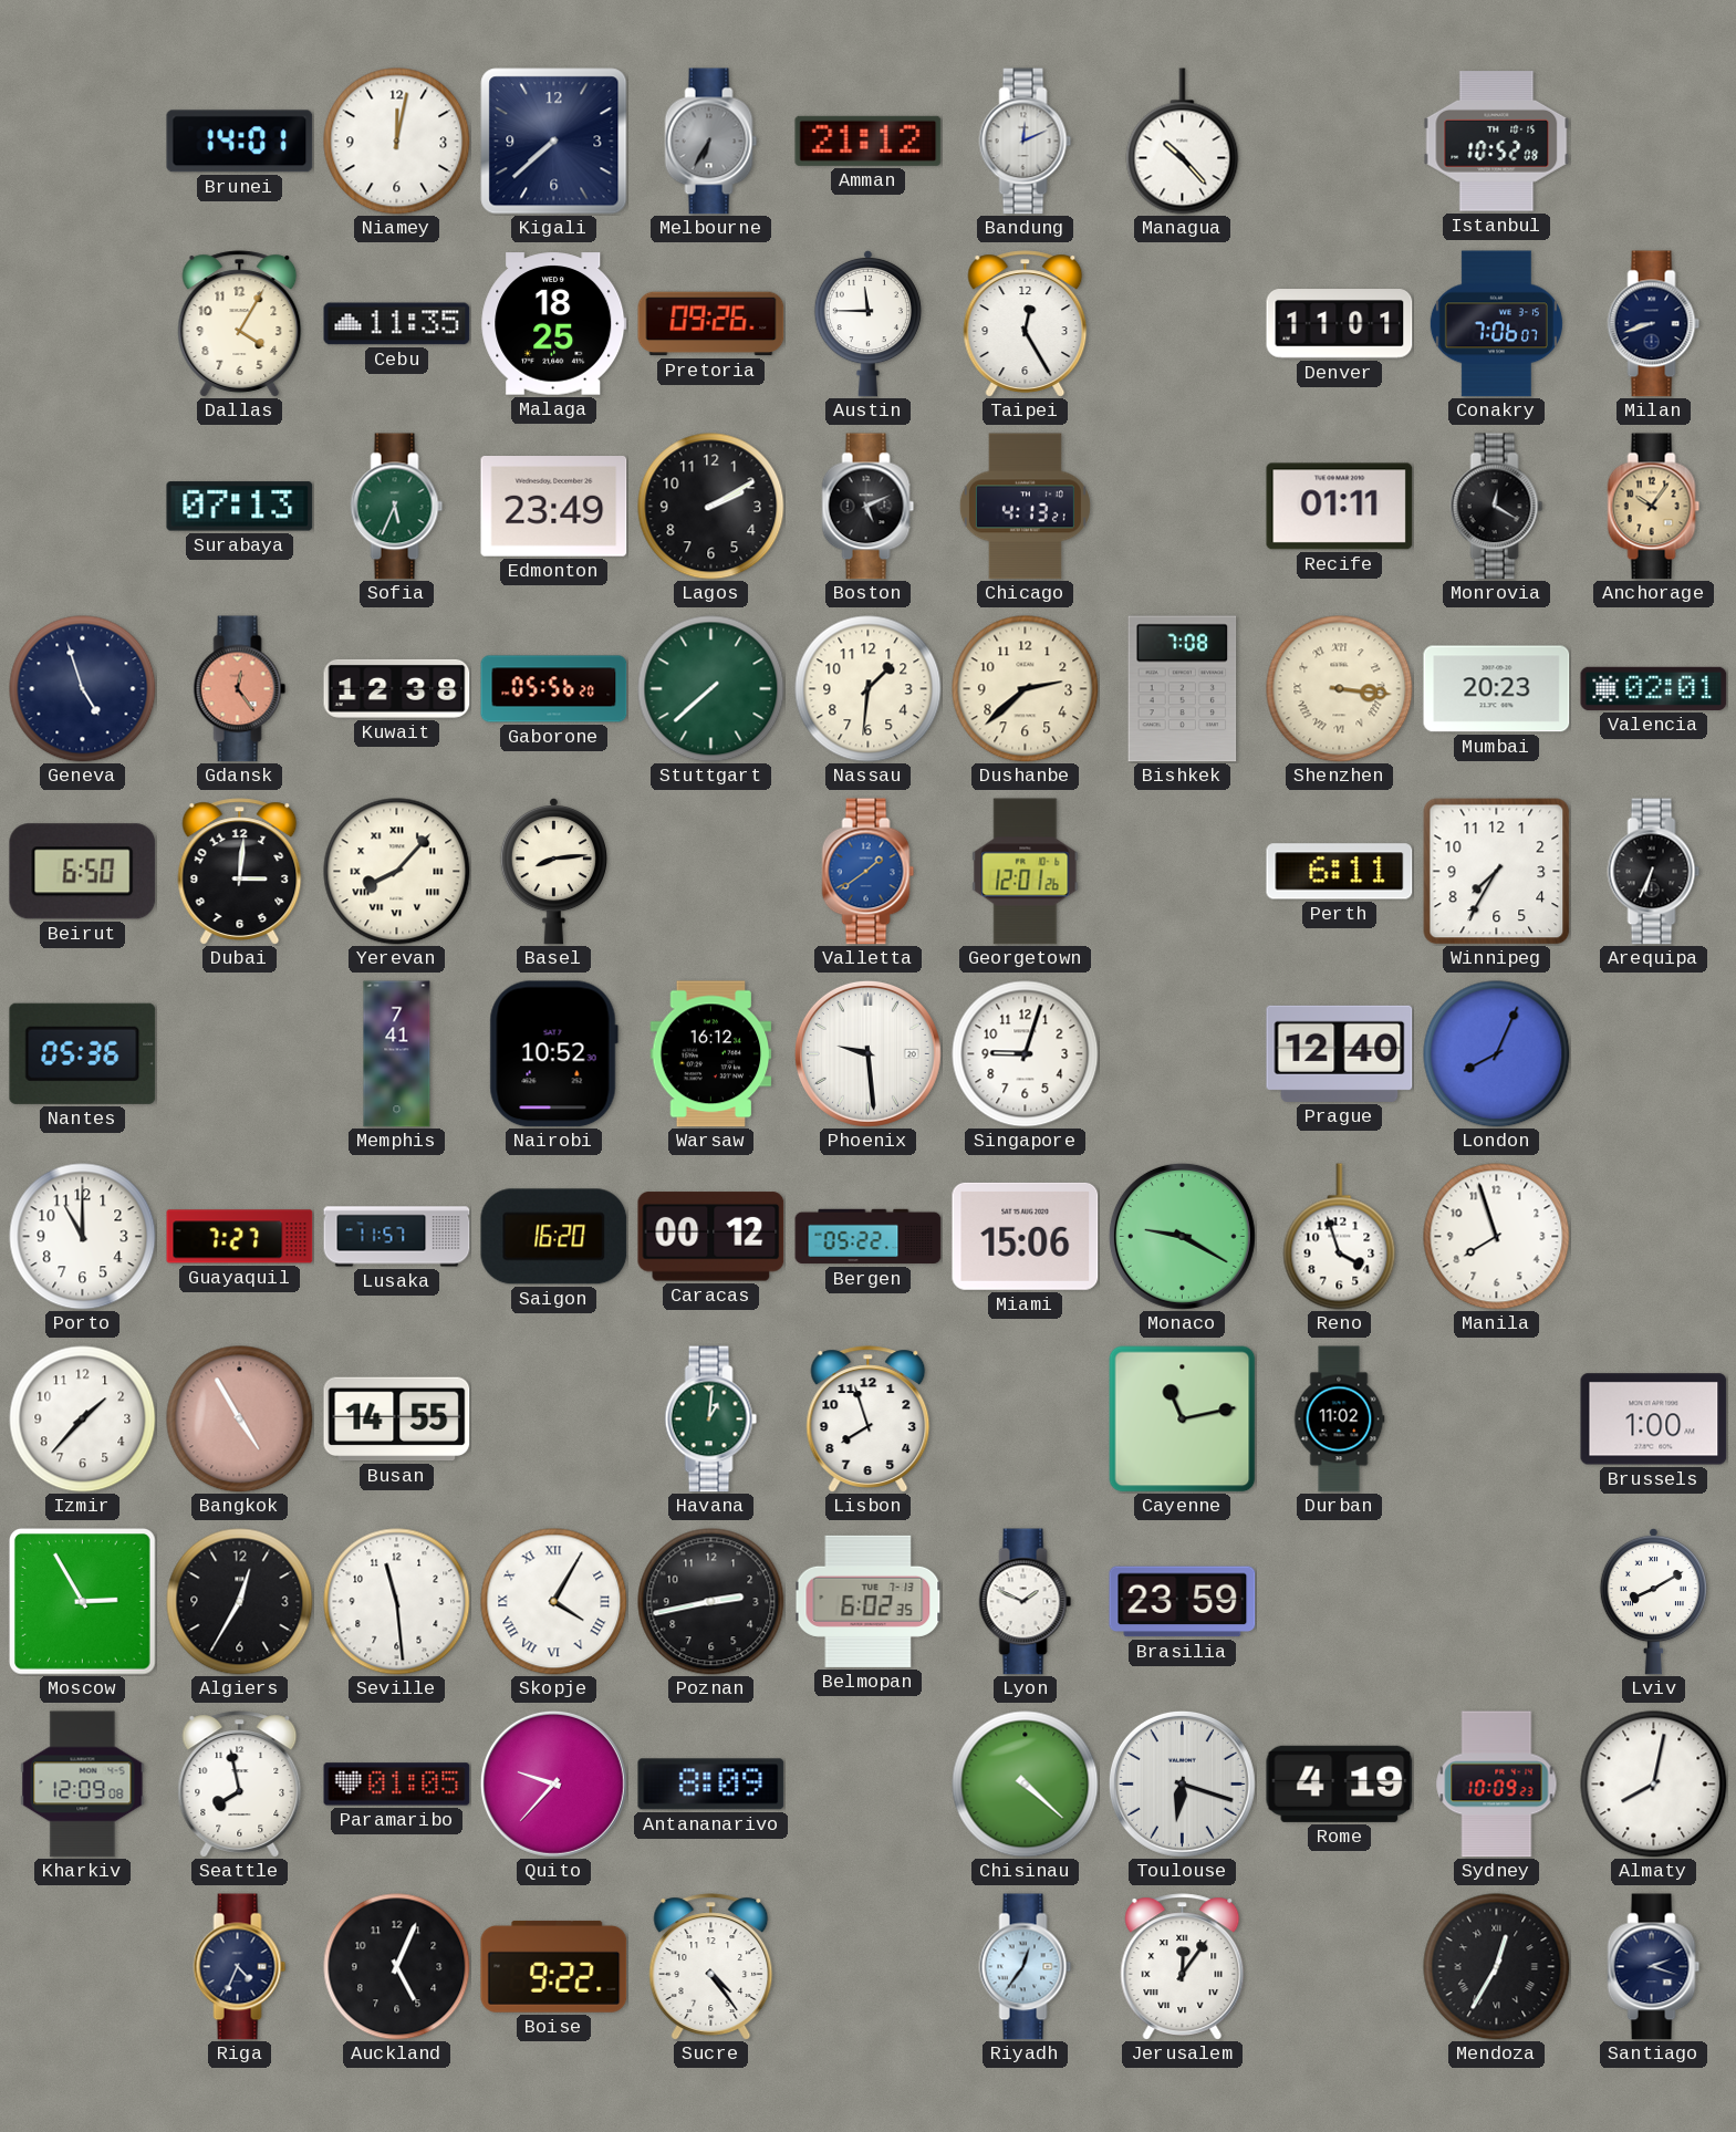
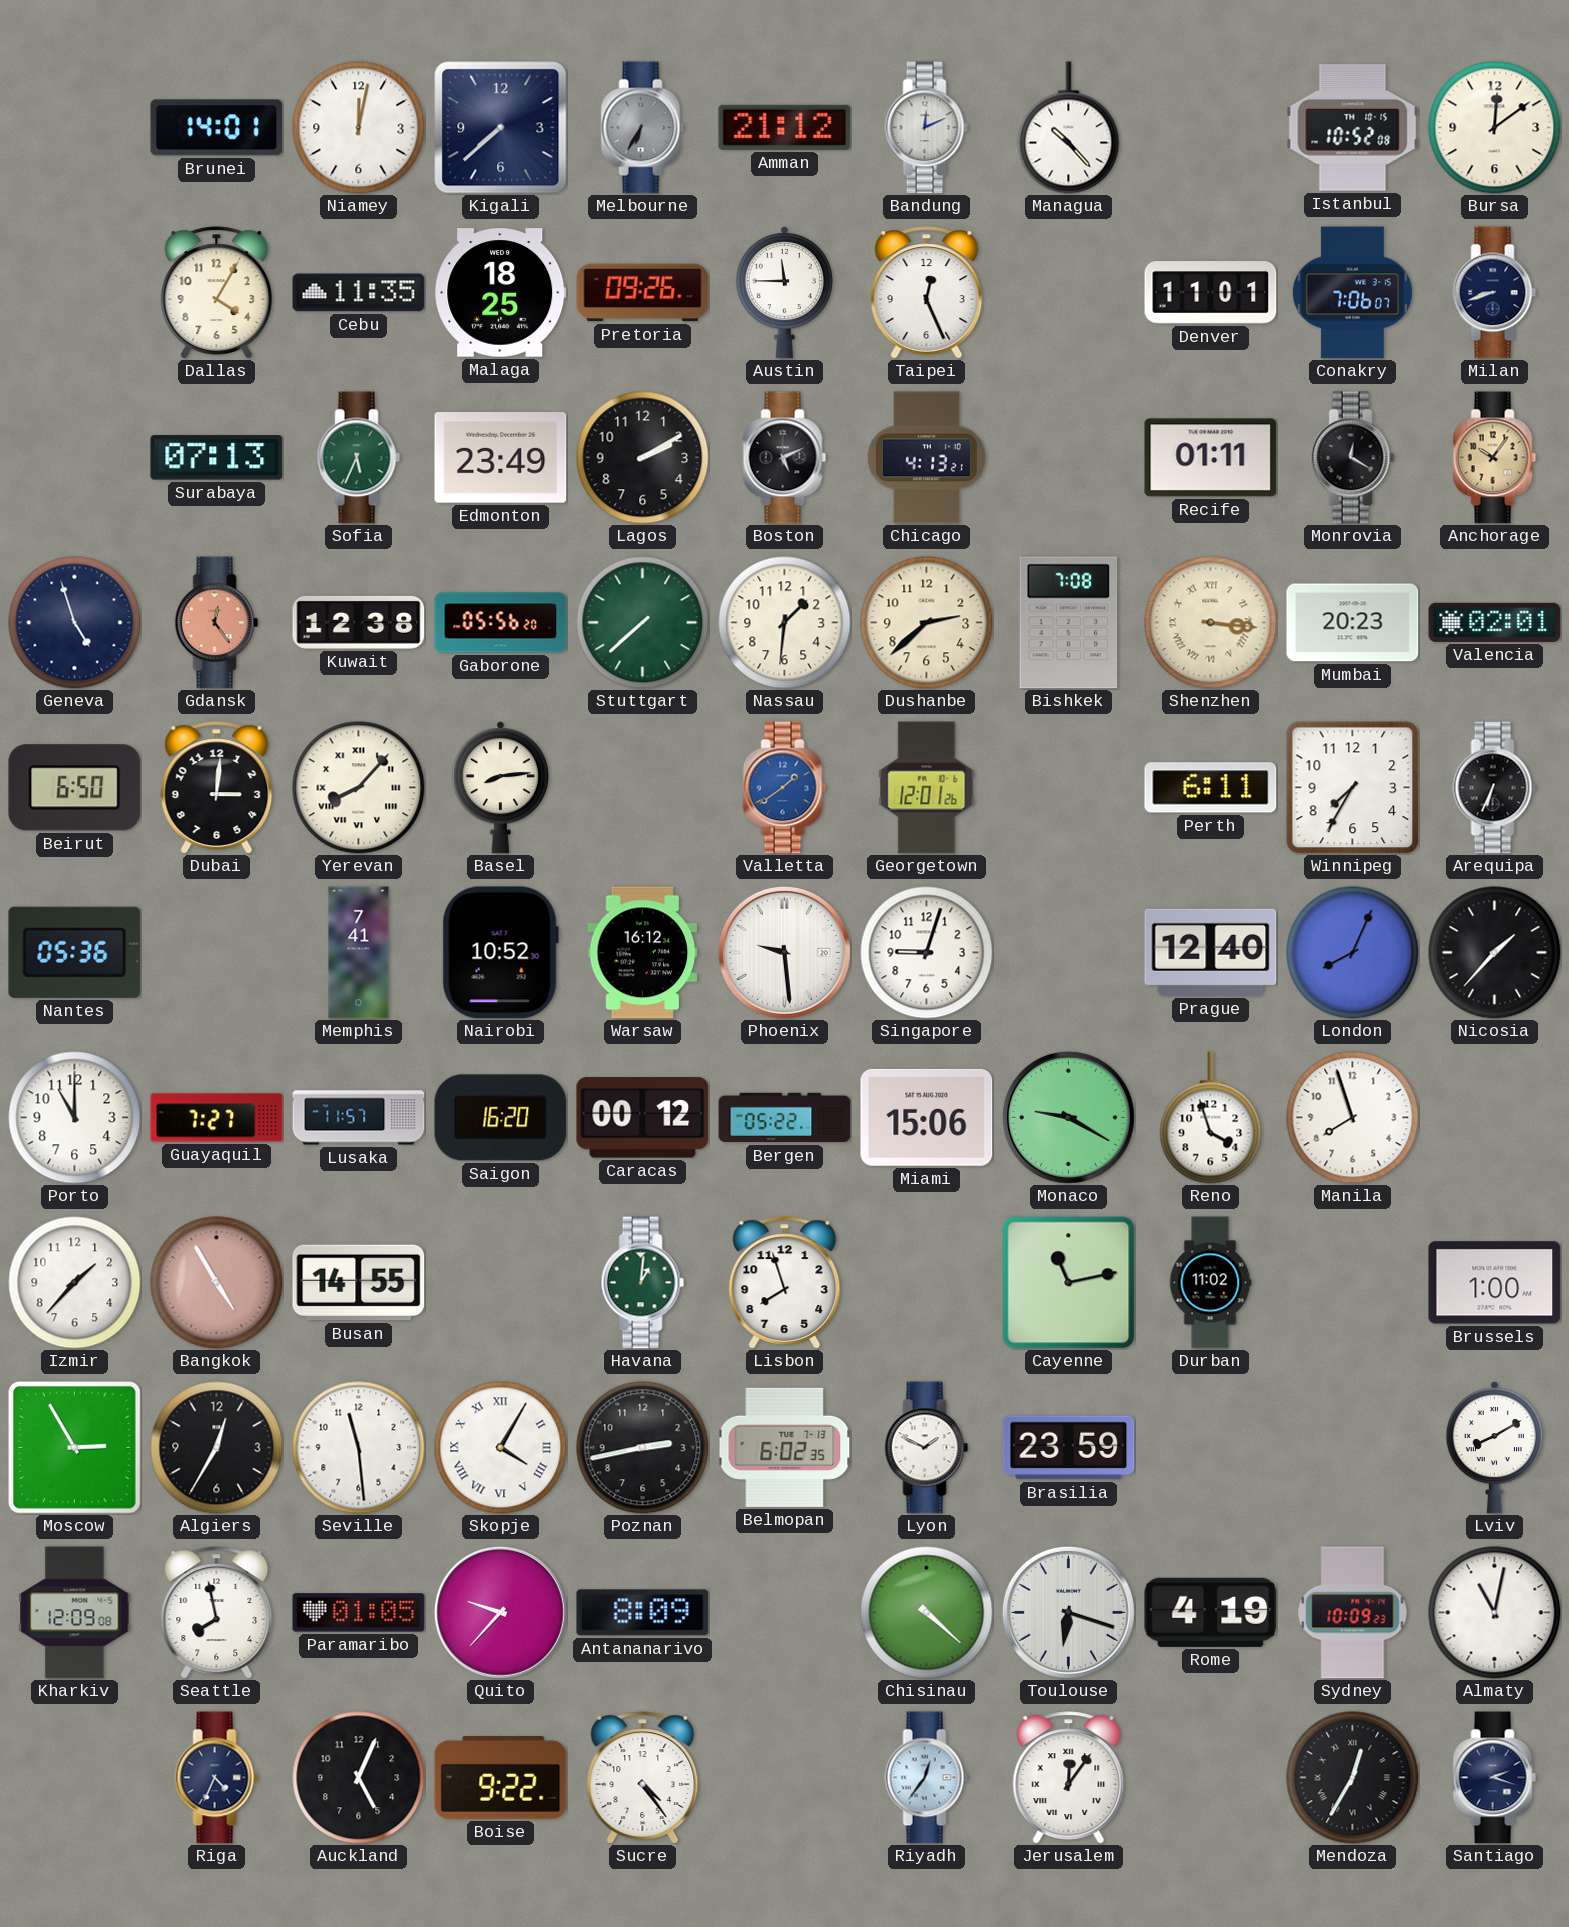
Bursa: none -> 12:09 (1495, 128)
Taipei: 12:25 -> 12:26 (927, 293)
Nicosia: none -> 1:37 (1495, 953)
Almaty: 8:02 -> 11:02 (1495, 1613)
